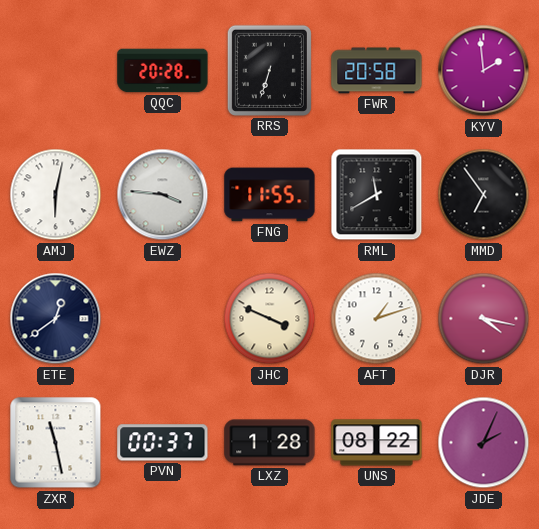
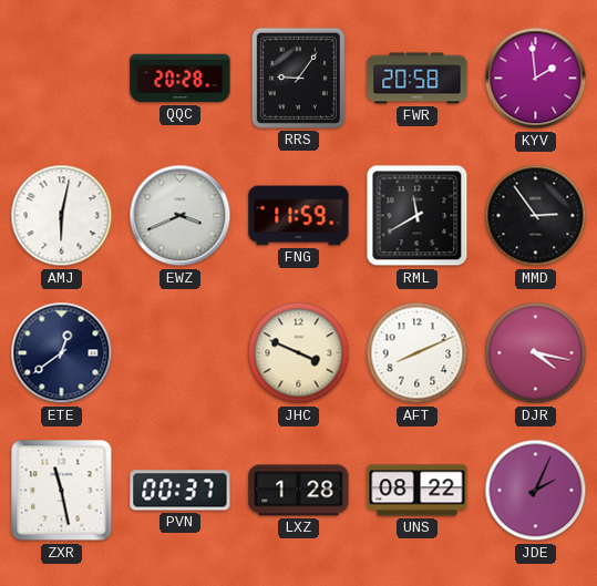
RRS: 6:33 -> 9:06 (298, 78)
EWZ: 3:46 -> 3:41 (181, 216)
FNG: 11:55 -> 11:59 (299, 216)
MMD: 6:54 -> 2:54 (536, 216)
AFT: 1:12 -> 8:11 (418, 353)
